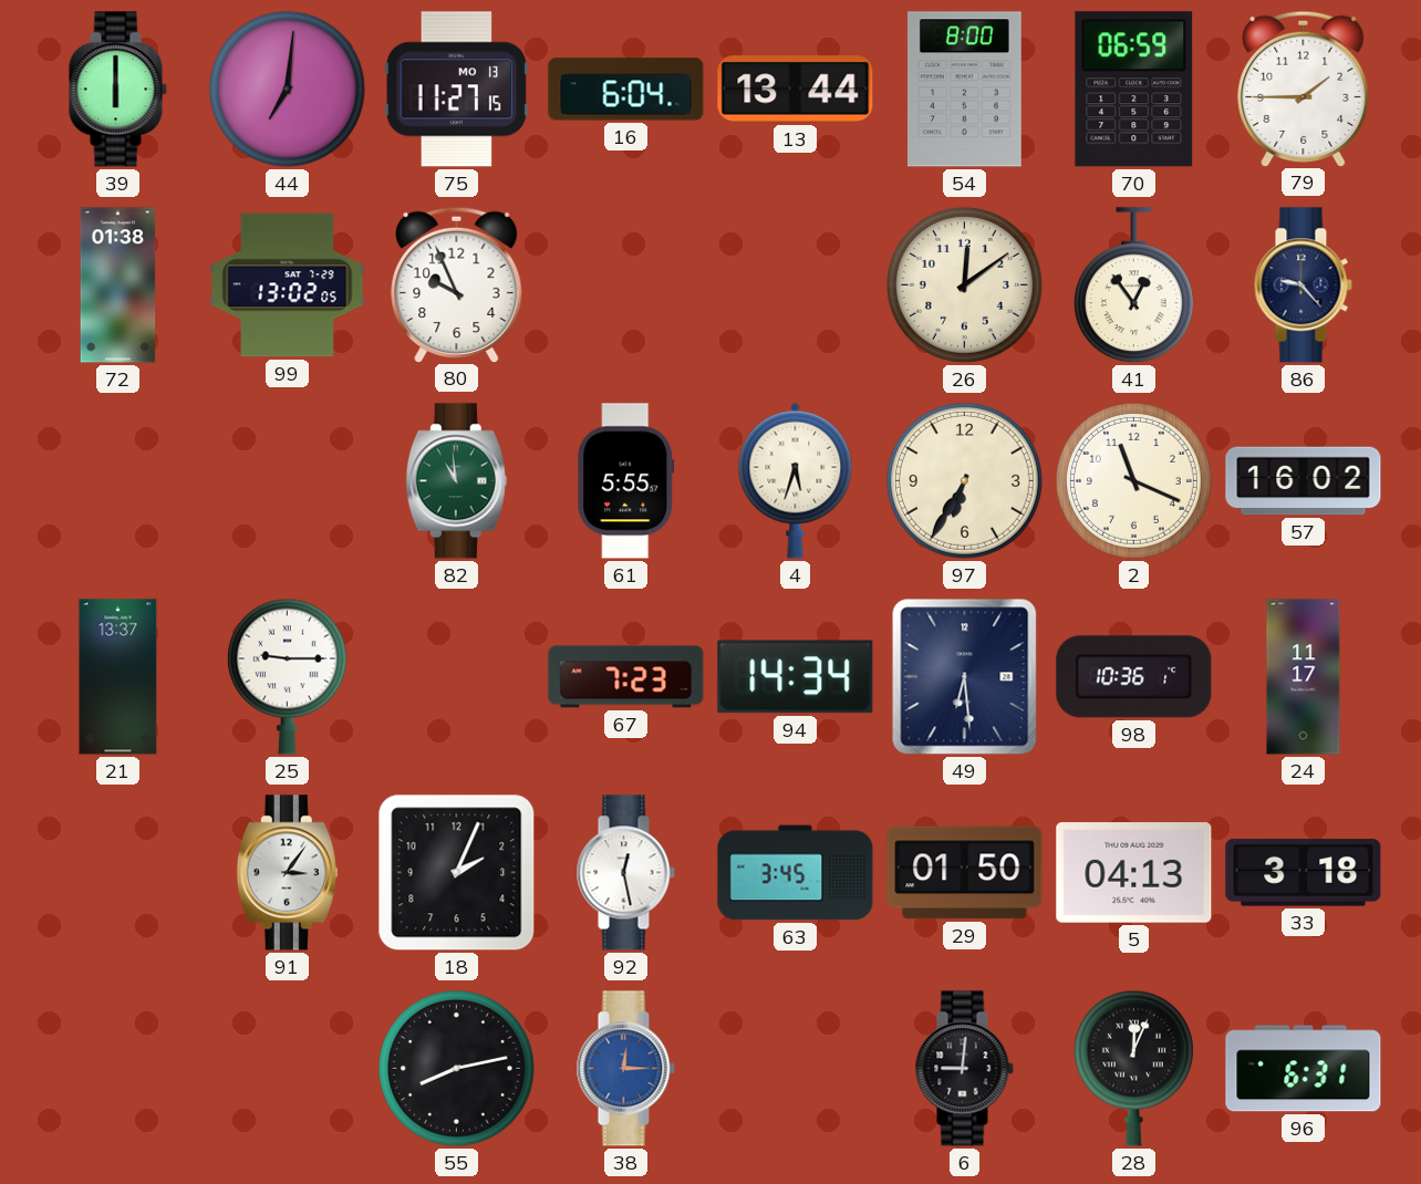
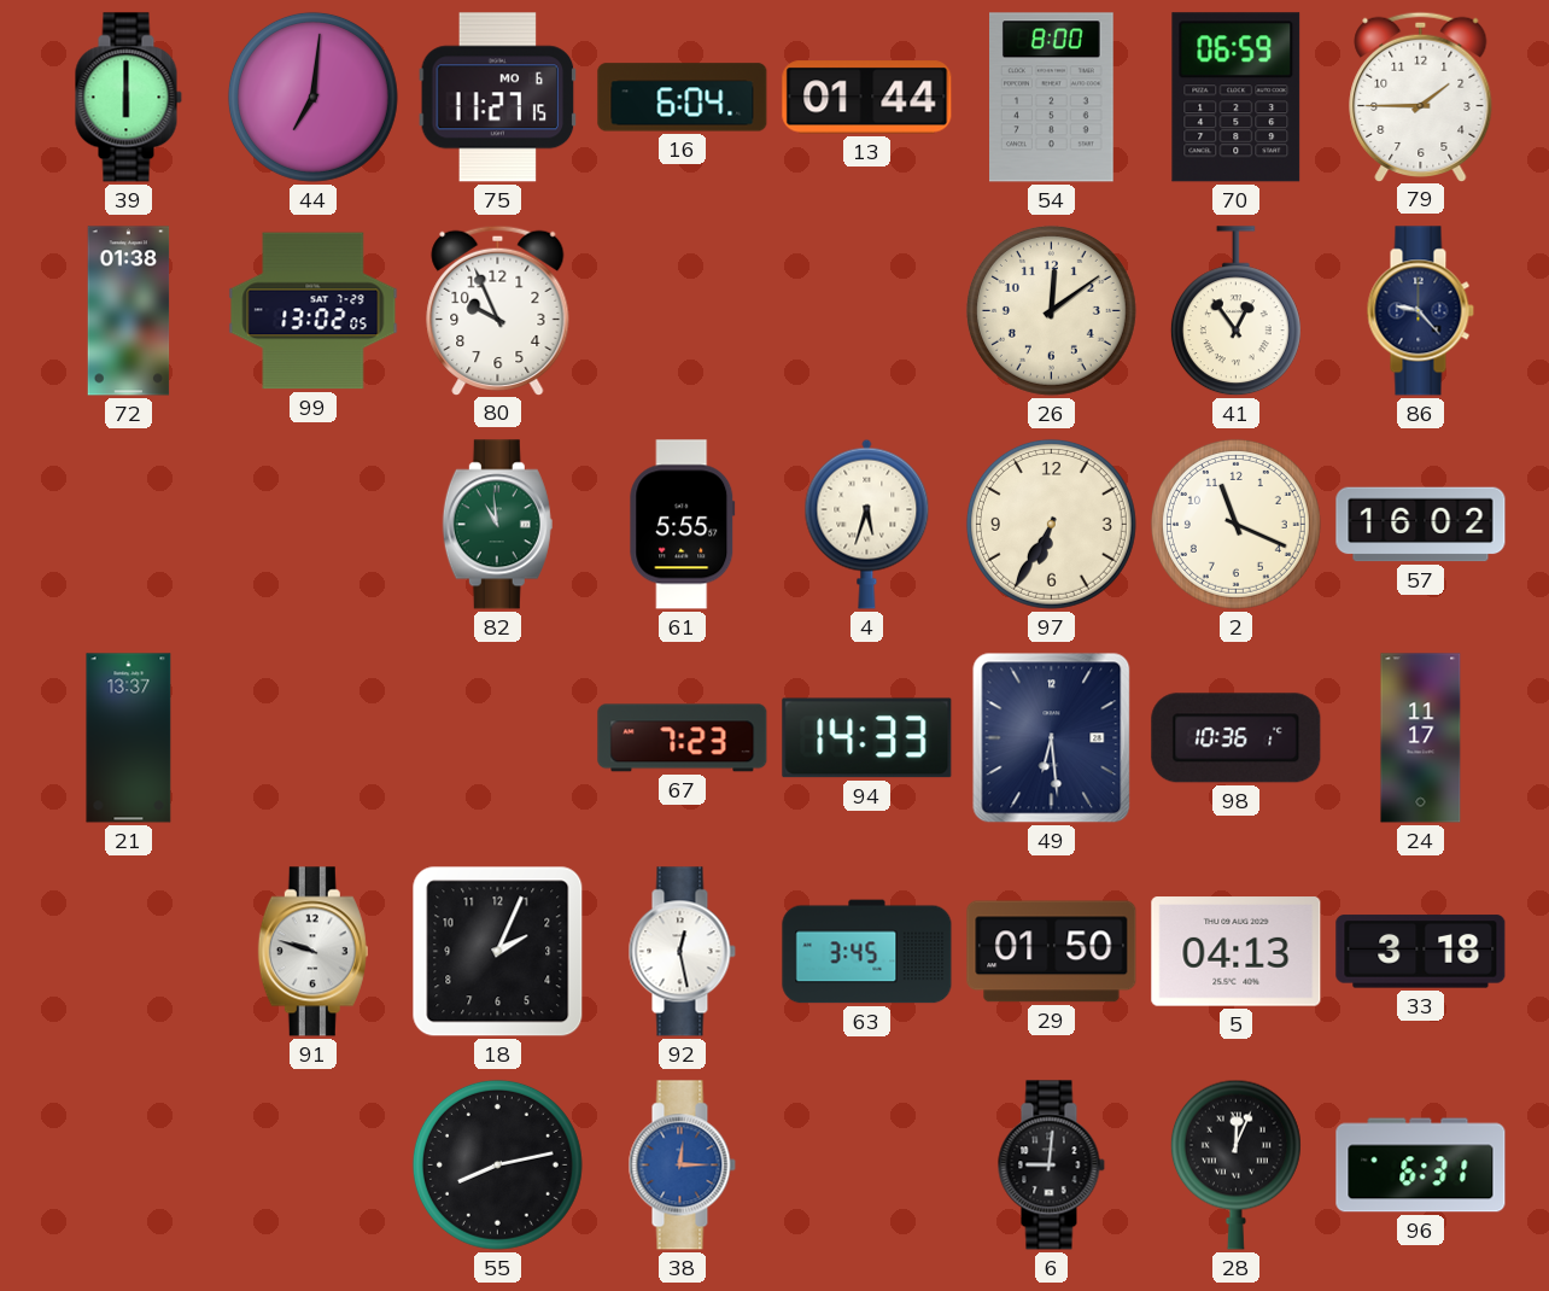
75 date: MO 13 -> MO 6 (498, 98)
13: 13:44 -> 01:44 (867, 98)
25: 9:15 -> none (287, 676)
94: 14:34 -> 14:33 (867, 738)
91: 3:06 -> 9:48 (312, 952)
